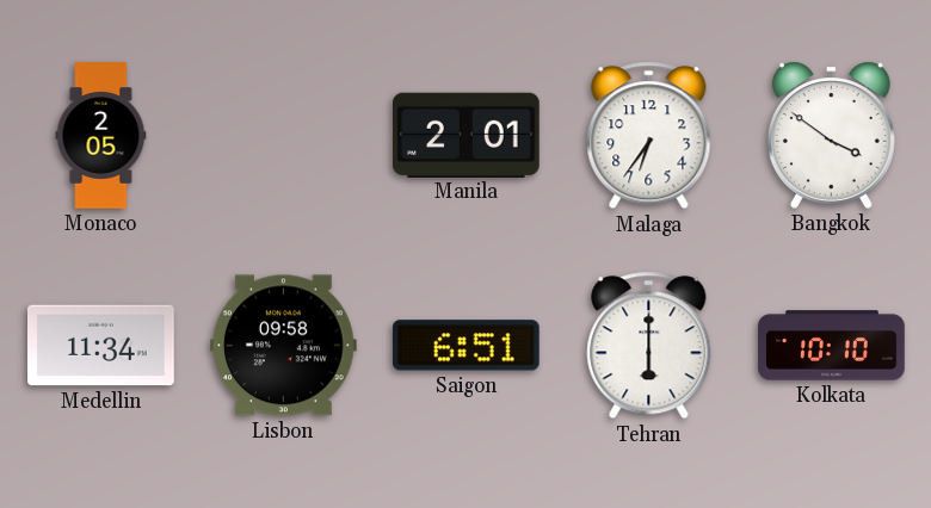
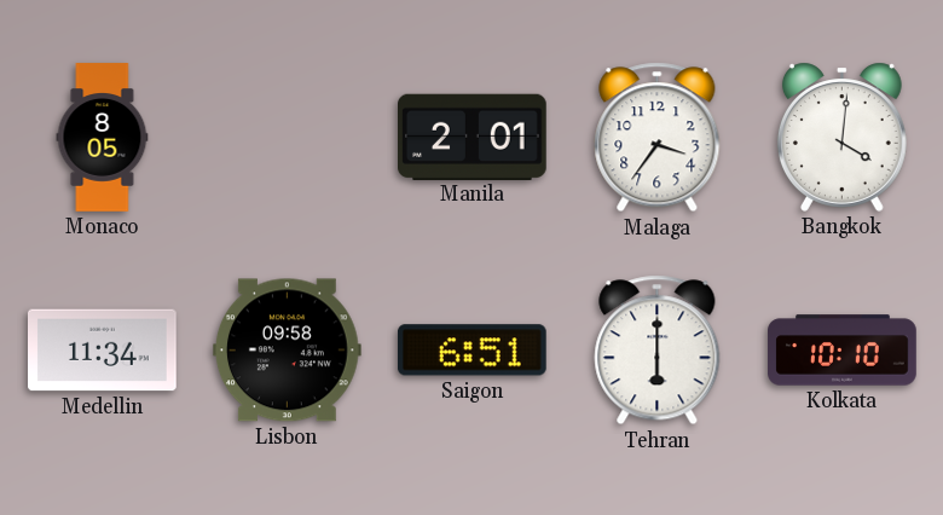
Monaco: 2:05 -> 8:05 (103, 138)
Malaga: 6:36 -> 3:36 (658, 138)
Bangkok: 3:51 -> 4:01 (841, 137)
